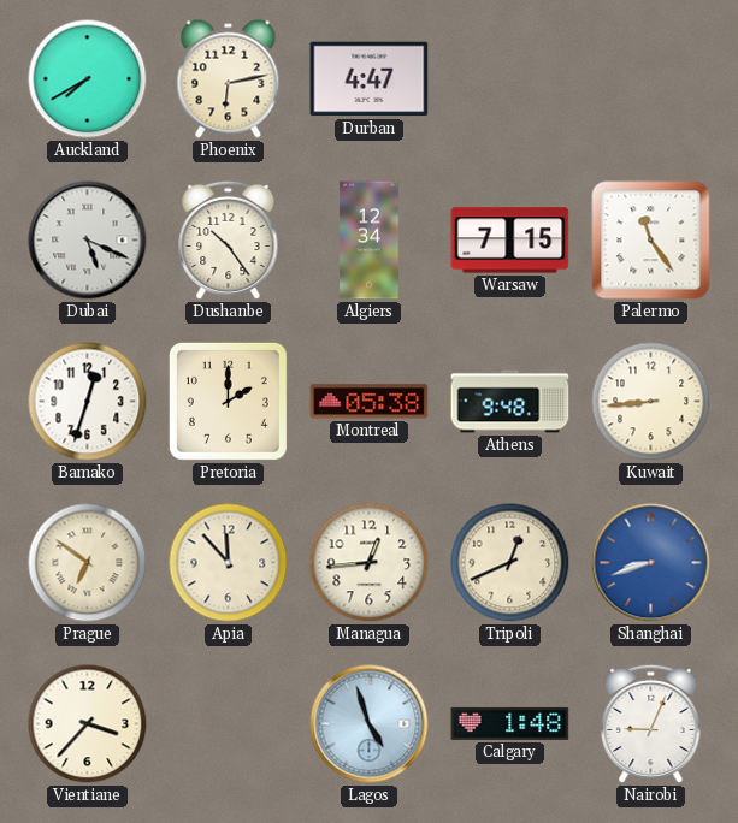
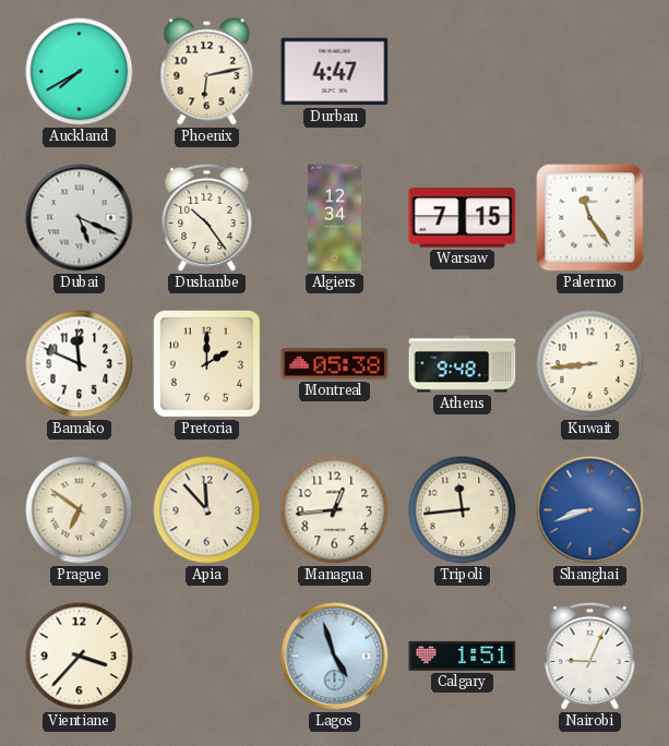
Bamako: 12:33 -> 11:49 (80, 364)
Tripoli: 12:41 -> 11:44 (463, 510)
Calgary: 1:48 -> 1:51 (463, 655)
